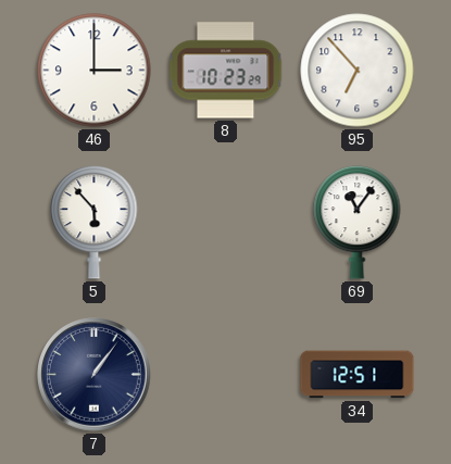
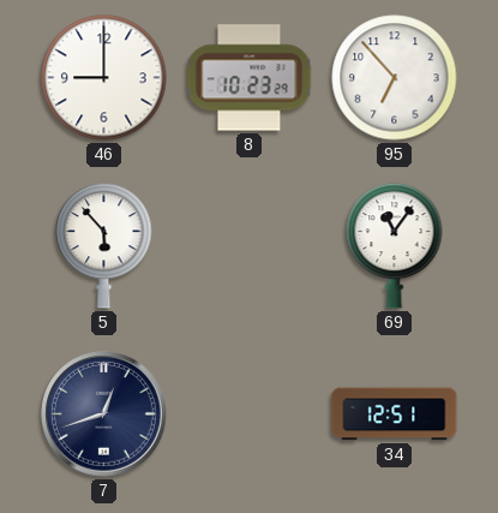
46: 3:00 -> 9:00 (104, 78)
7: 1:06 -> 12:42 (104, 414)
